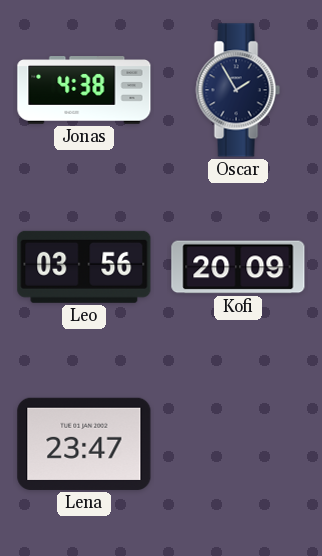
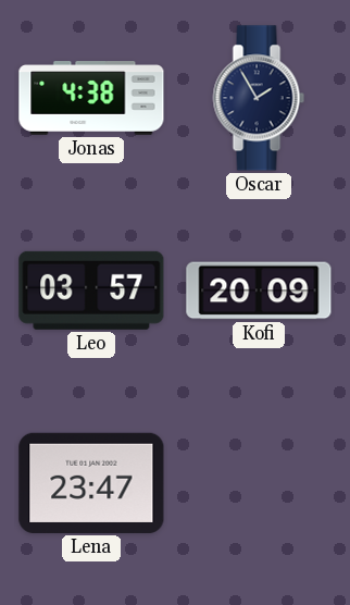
Leo: 03:56 -> 03:57 (91, 291)
